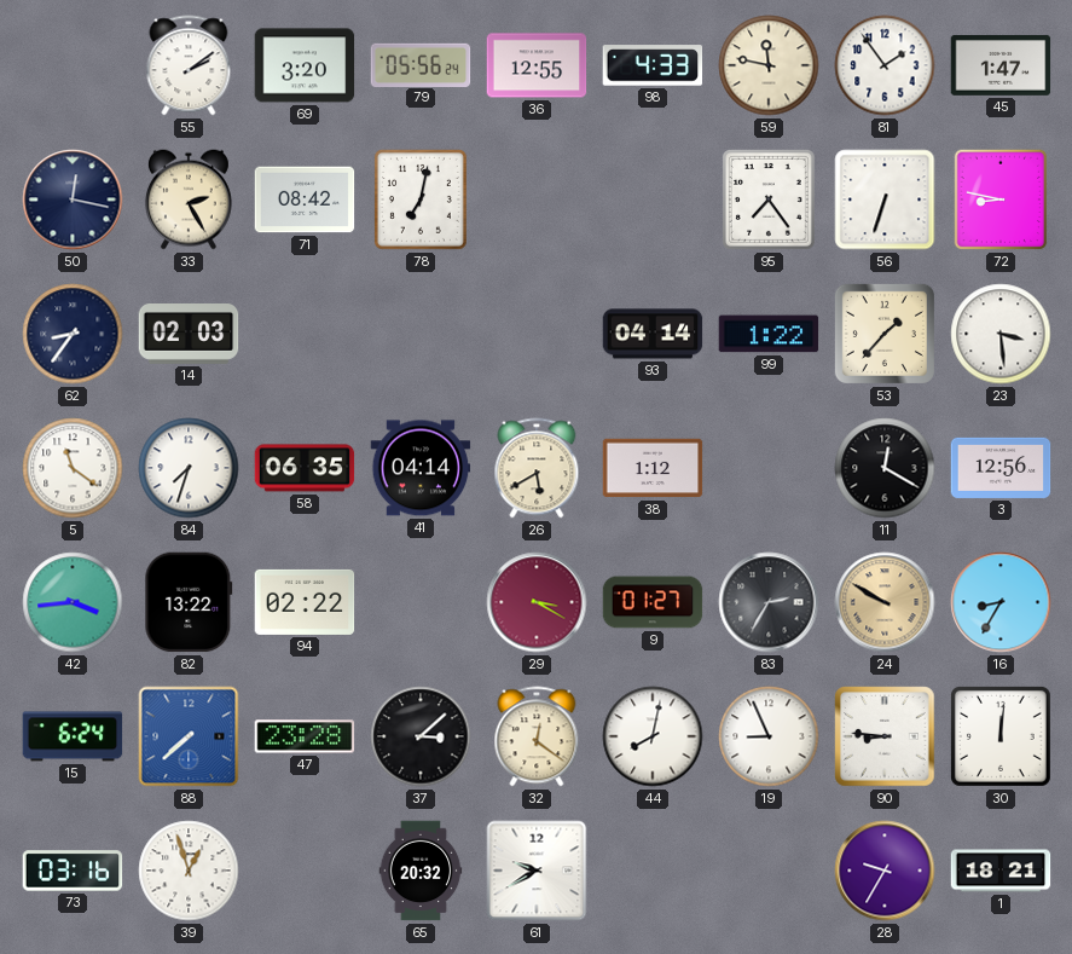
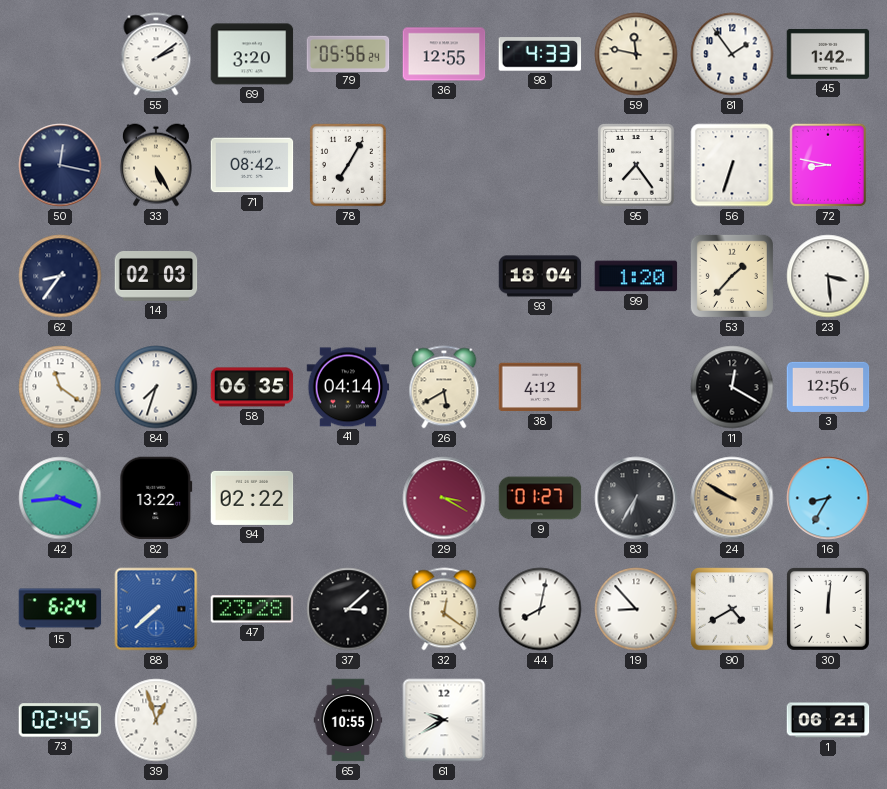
45: 1:47 -> 1:42 (828, 54)
33: 2:25 -> 5:25 (156, 165)
78: 7:02 -> 7:05 (348, 165)
93: 04:14 -> 18:04 (540, 276)
99: 1:22 -> 1:20 (636, 276)
38: 1:12 -> 4:12 (540, 387)
83: 2:35 -> 6:35 (636, 498)
19: 8:56 -> 8:53 (636, 609)
90: 8:46 -> 4:40 (732, 609)
73: 03:16 -> 02:45 (60, 720)
65: 20:32 -> 10:55 (348, 720)
28: 9:35 -> none (885, 871)
1: 18:21 -> 06:21 (828, 720)
